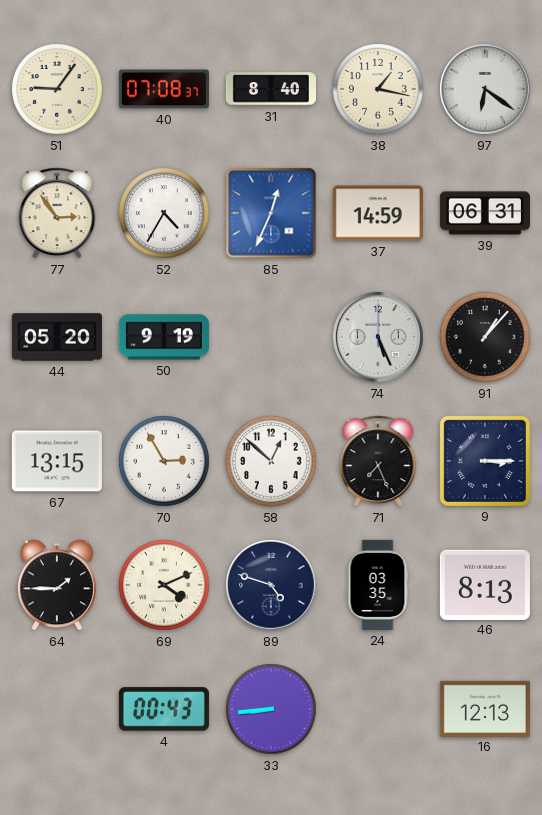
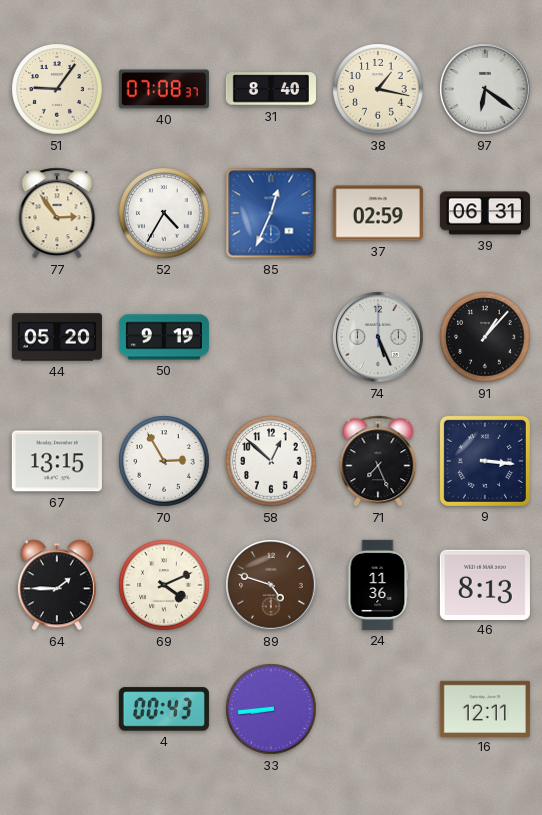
37: 14:59 -> 02:59 (378, 213)
9: 3:15 -> 3:16 (485, 461)
89 dial: navy -> brown (271, 585)
24: 03:35 -> 11:36 (378, 585)
16: 12:13 -> 12:11 (485, 708)
